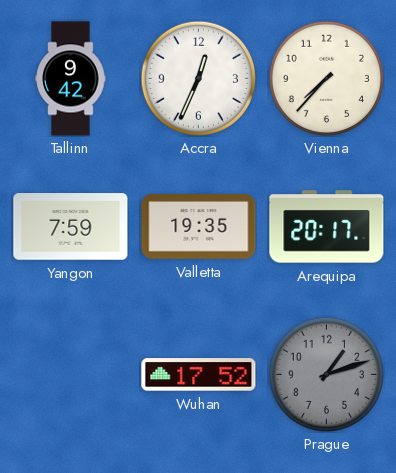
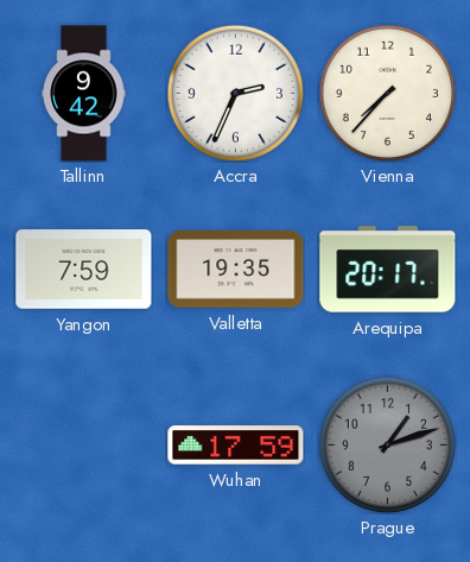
Accra: 12:34 -> 2:34 (235, 93)
Wuhan: 17:52 -> 17:59 (236, 446)
